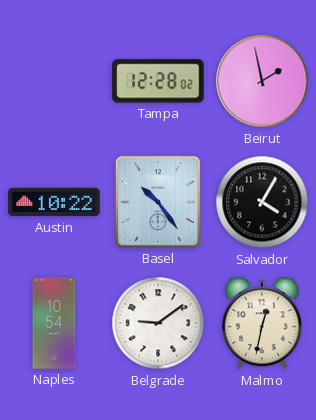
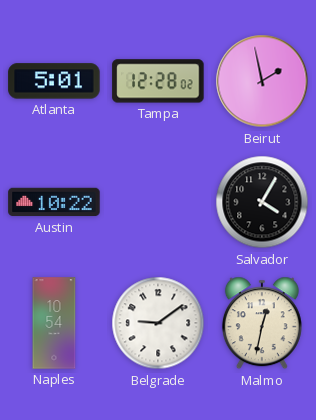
Atlanta: none -> 5:01 (54, 81)
Basel: 10:24 -> none (158, 202)
